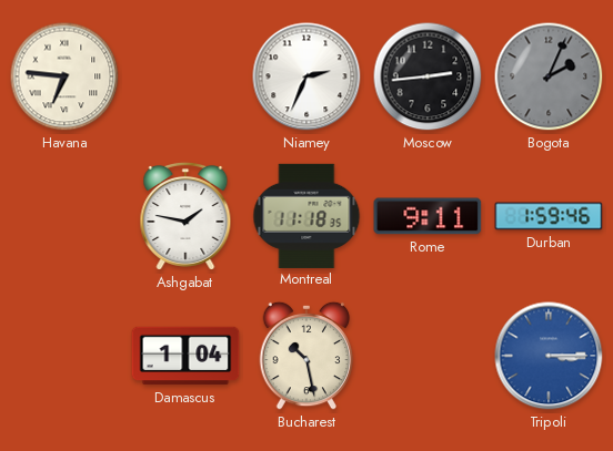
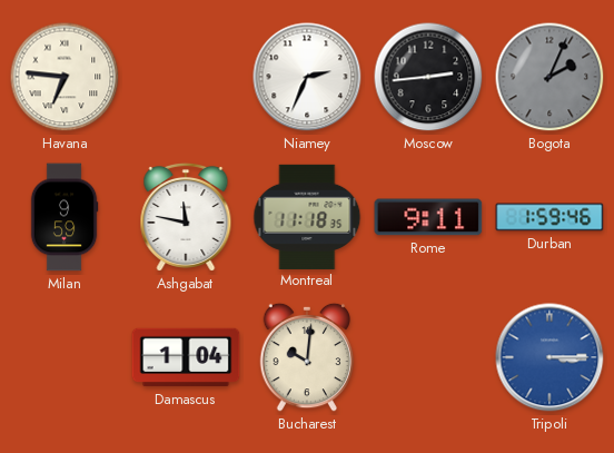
Milan: none -> 9:59 (65, 217)
Ashgabat: 1:47 -> 11:47 (186, 217)
Bucharest: 10:28 -> 10:01 (307, 357)
